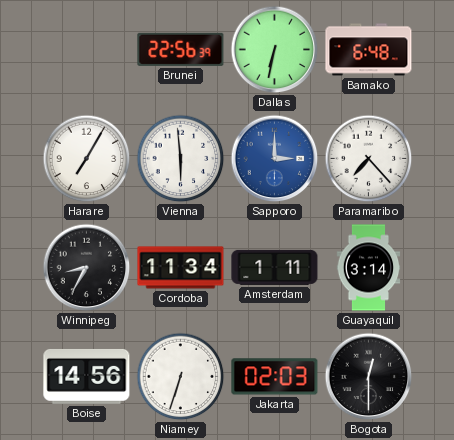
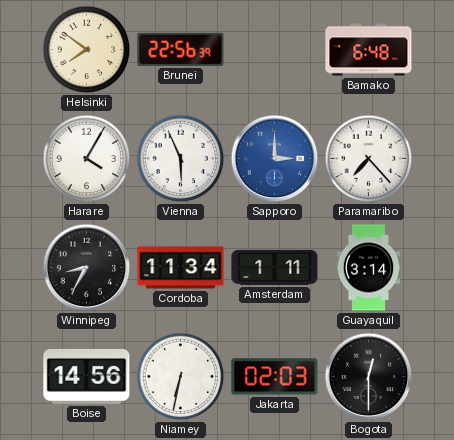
Helsinki: none -> 7:51 (87, 50)
Dallas: 6:32 -> none (275, 50)
Harare: 7:05 -> 4:05 (87, 159)
Vienna: 5:59 -> 5:56 (181, 159)
Niamey: 6:33 -> 6:32 (181, 377)
